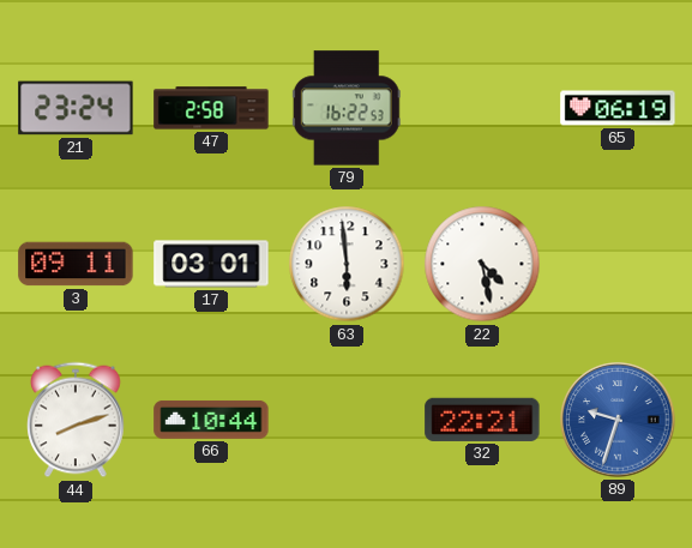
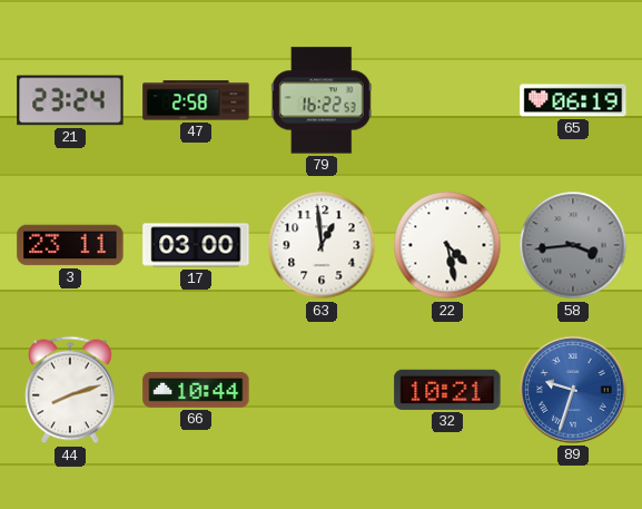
3: 09:11 -> 23:11 (70, 245)
17: 03:01 -> 03:00 (196, 245)
63: 5:59 -> 12:59 (322, 245)
58: none -> 3:44 (573, 245)
32: 22:21 -> 10:21 (447, 390)
